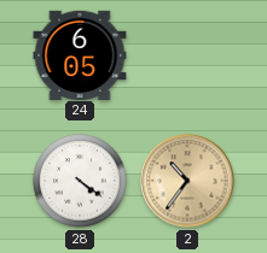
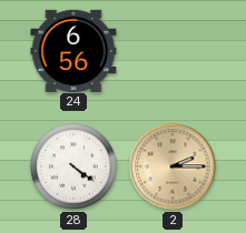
24: 6:05 -> 6:56 (73, 50)
2: 10:36 -> 2:15 (173, 166)
